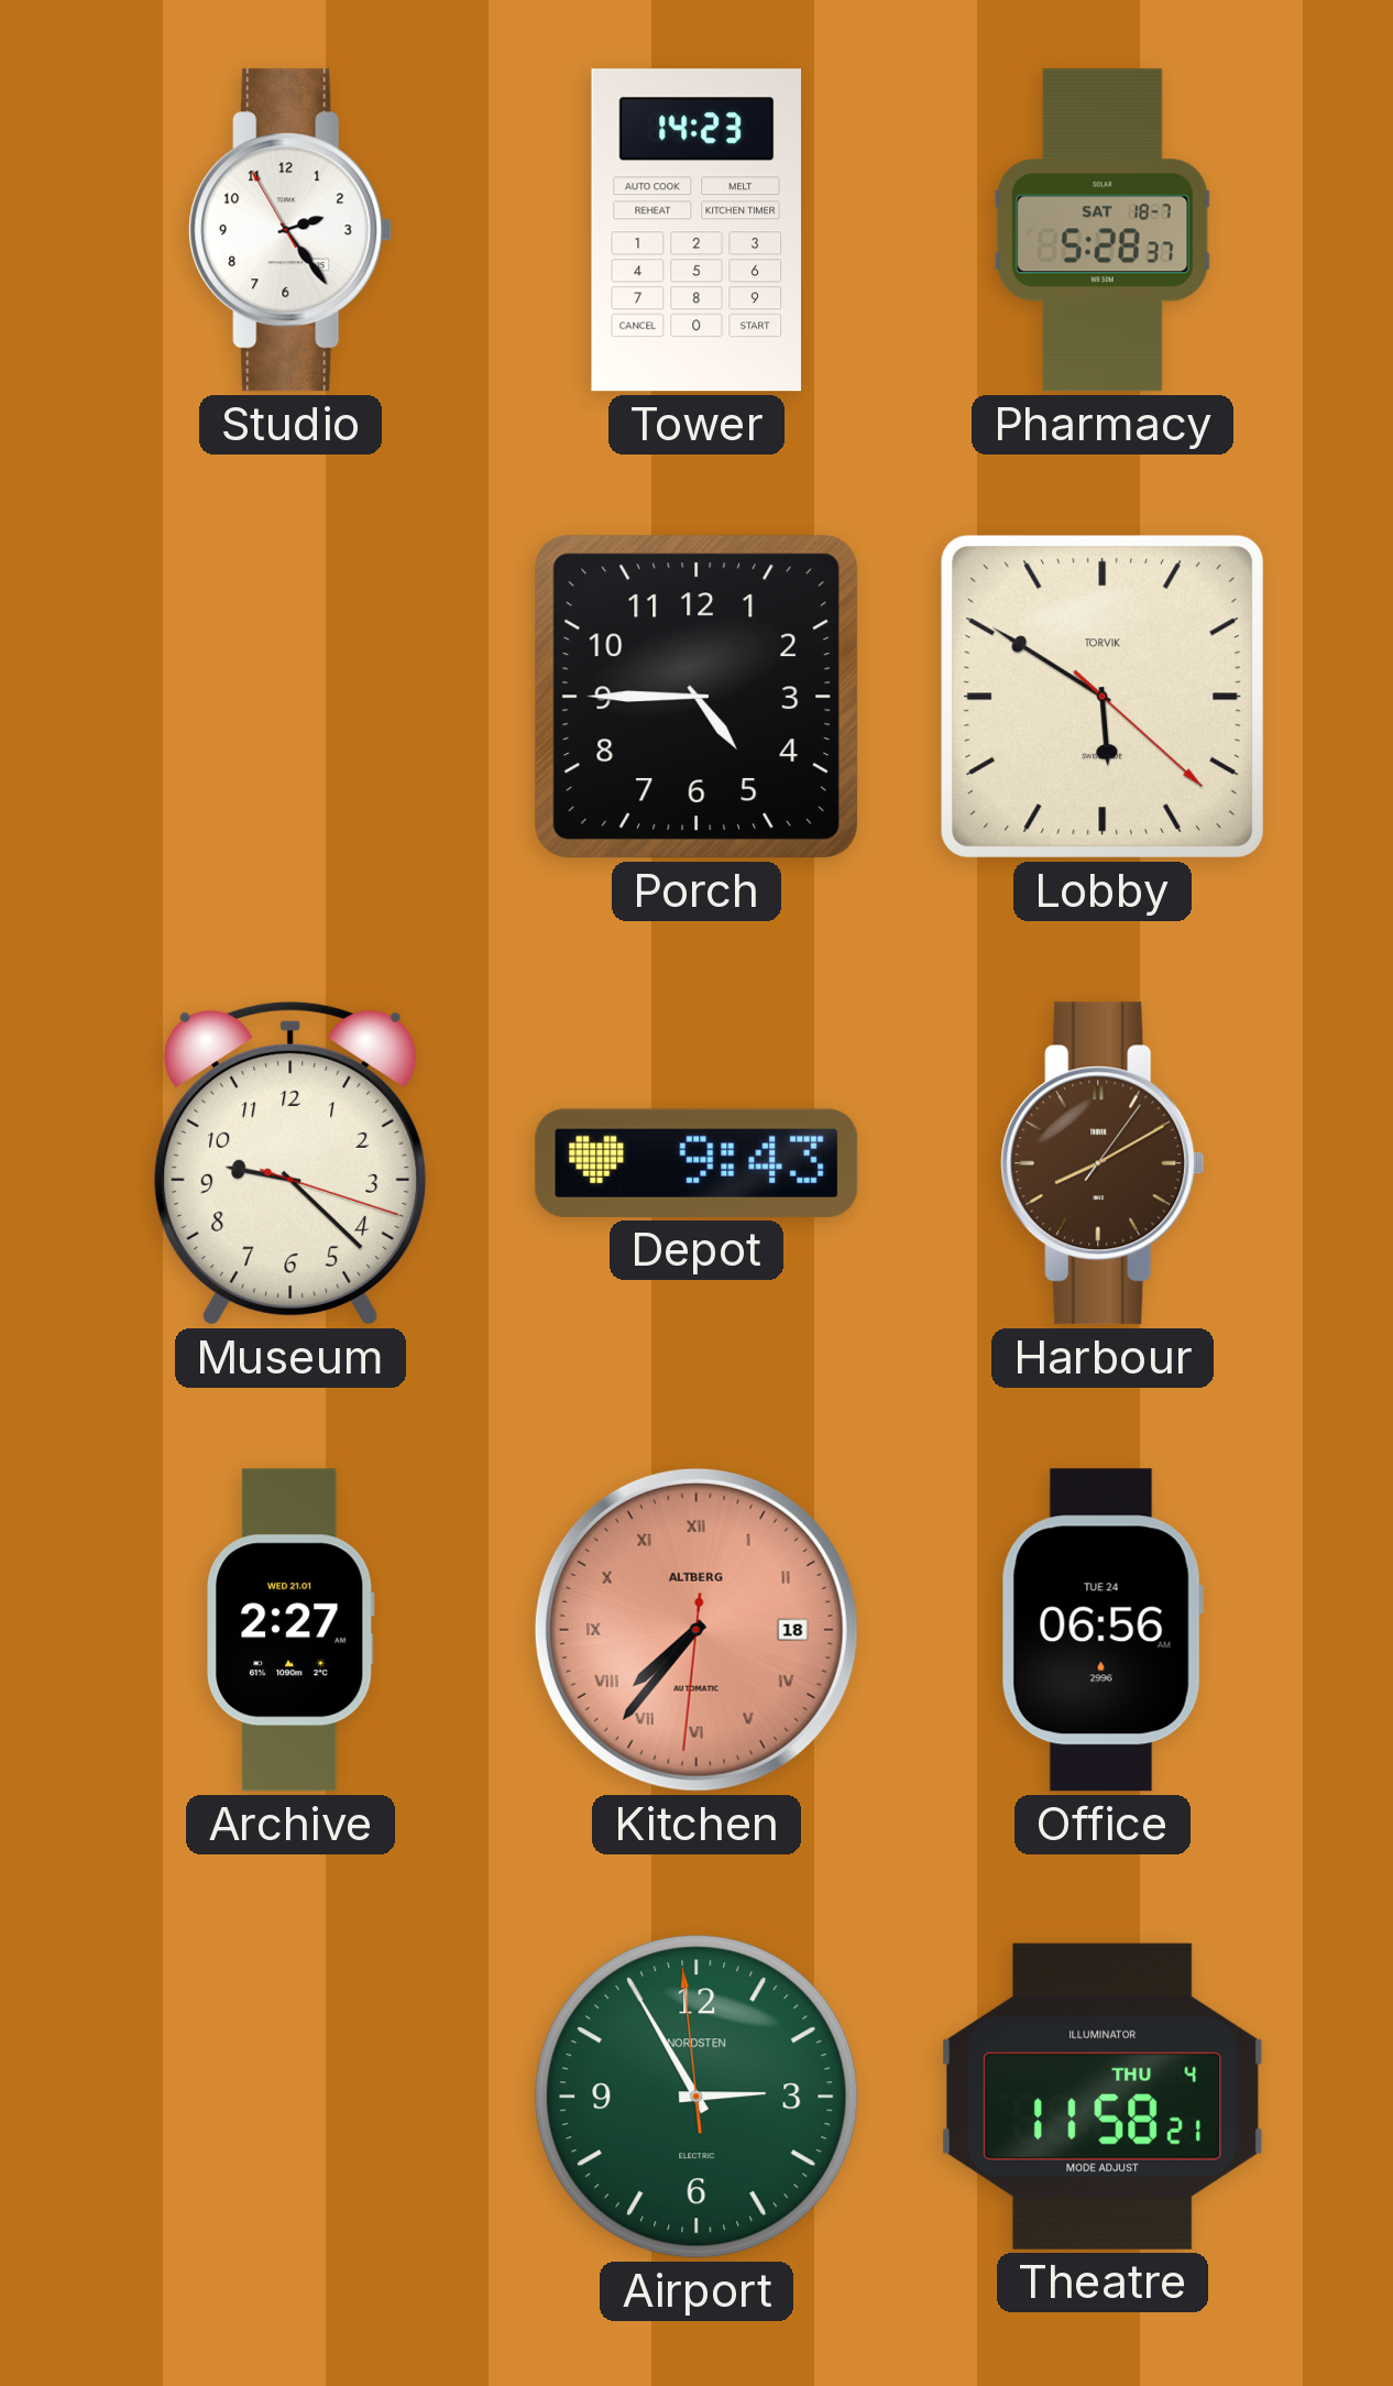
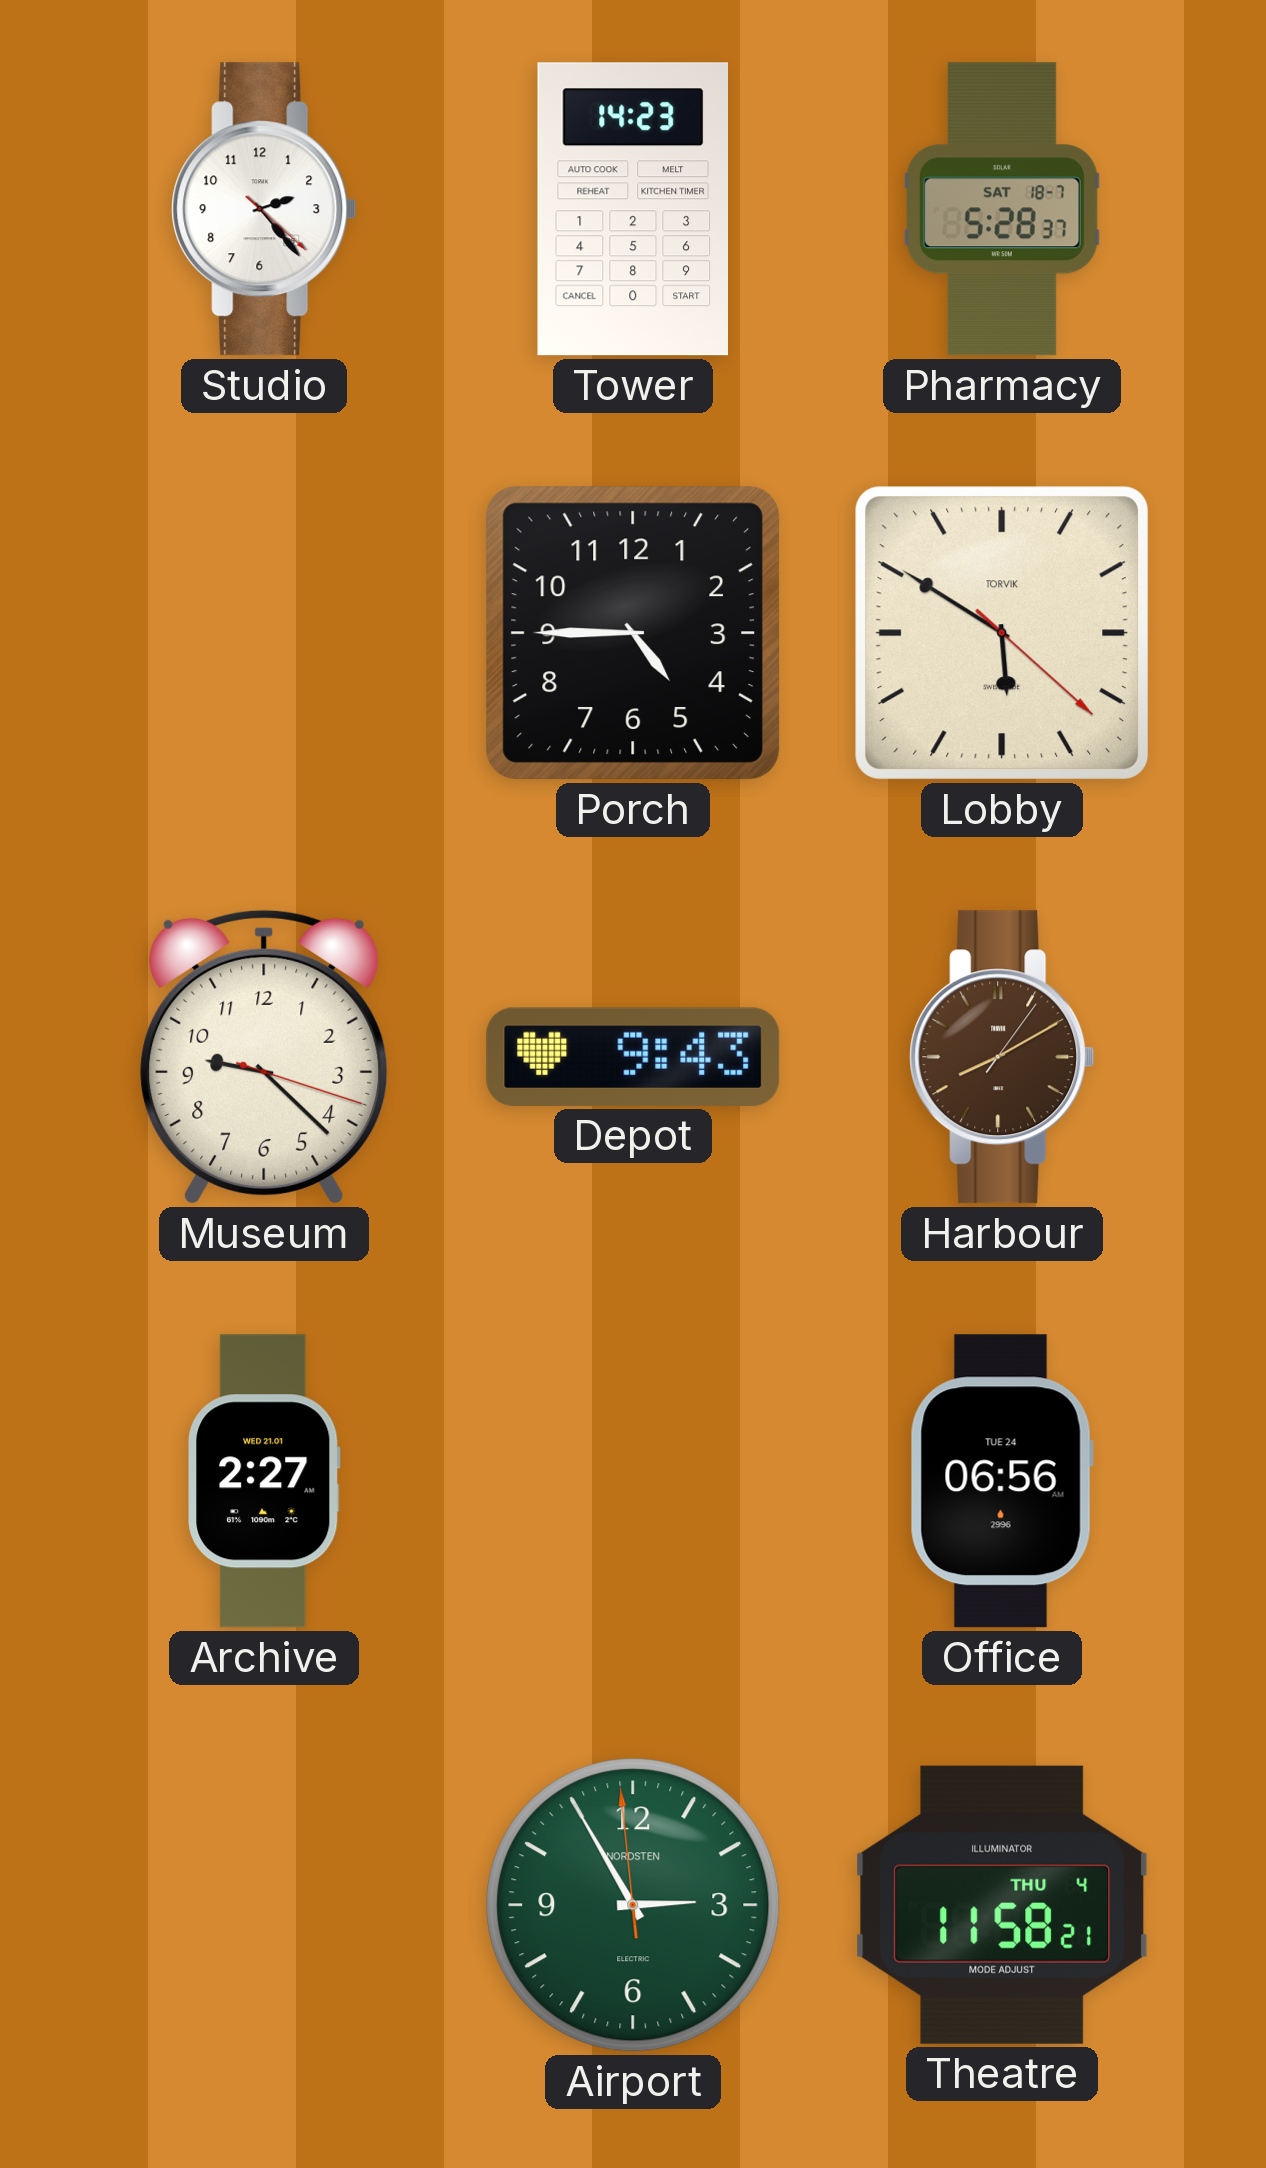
Studio: 2:23:55 -> 2:23:22 (264, 209)
Kitchen: 7:36 -> none (696, 1630)
